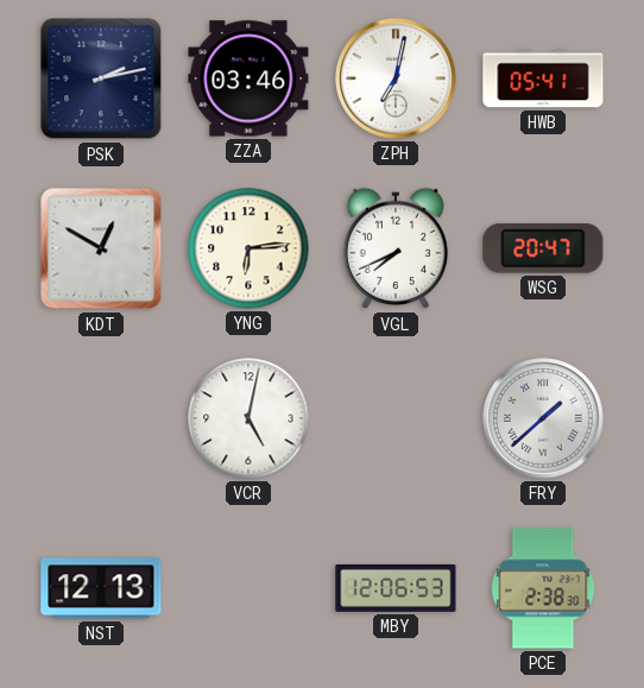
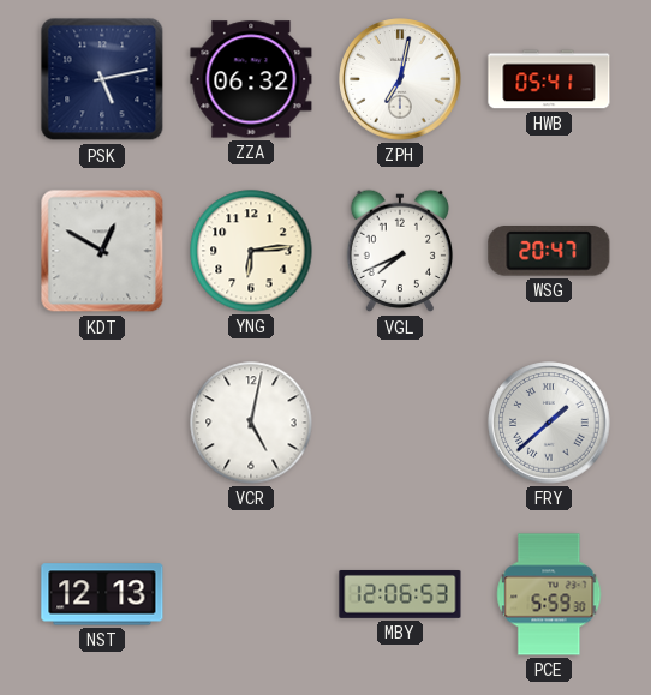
PSK: 2:13 -> 5:13 (102, 79)
ZZA: 03:46 -> 06:32 (251, 79)
PCE: 2:38 -> 5:59 (549, 594)
